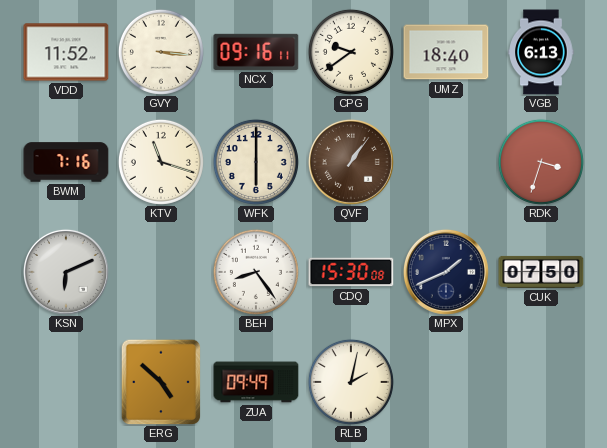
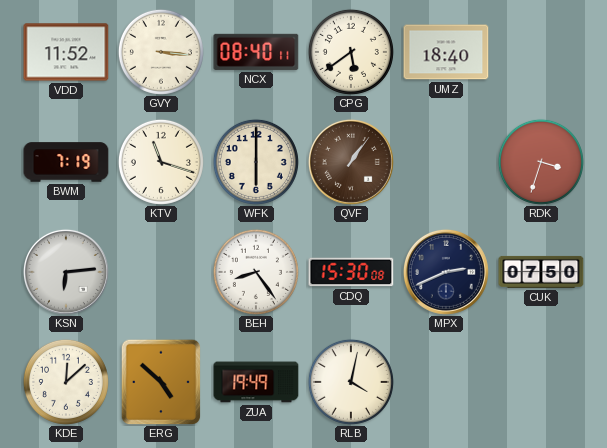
NCX: 09:16 -> 08:40 (256, 52)
CPG: 9:39 -> 5:39 (351, 52)
VGB: 6:13 -> none (541, 52)
BWM: 7:16 -> 7:19 (66, 162)
KSN: 6:11 -> 6:14 (66, 272)
MPX: 1:41 -> 2:41 (446, 272)
KDE: none -> 12:08 (66, 382)
ZUA: 09:49 -> 19:49 (256, 382)
RLB: 2:02 -> 4:02 (351, 382)
